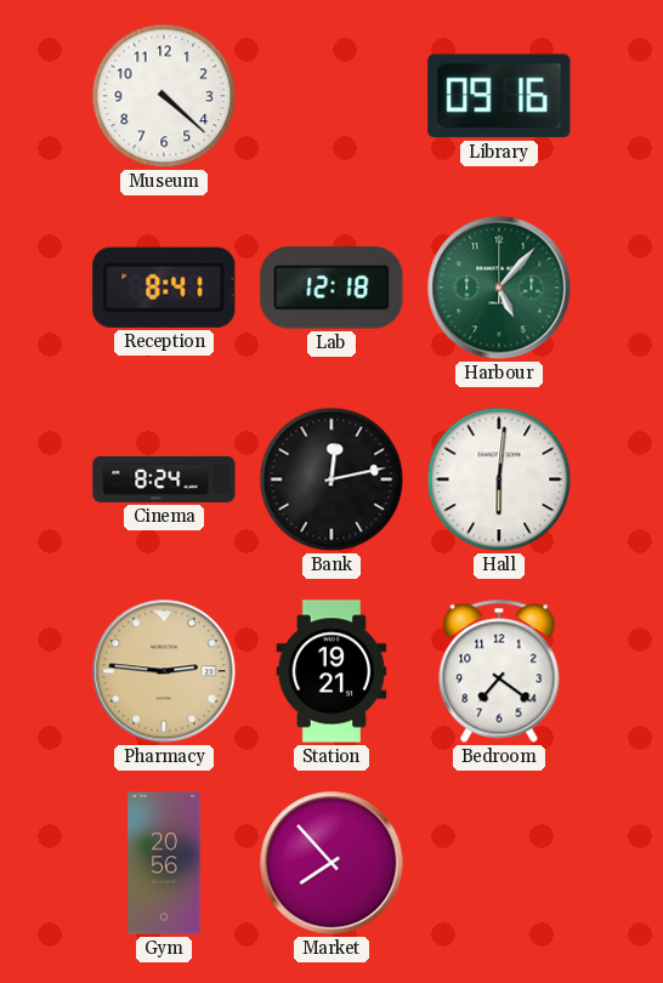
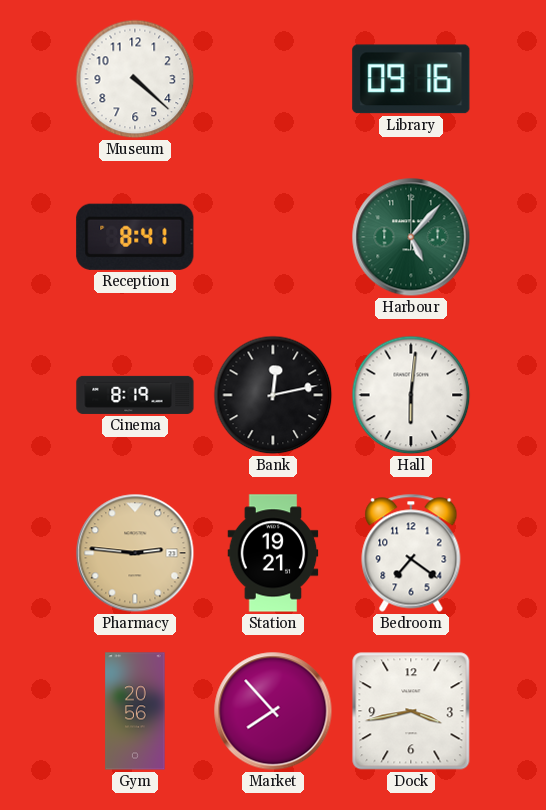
Lab: 12:18 -> none (331, 288)
Cinema: 8:24 -> 8:19 (135, 395)
Dock: none -> 3:43 (411, 711)
